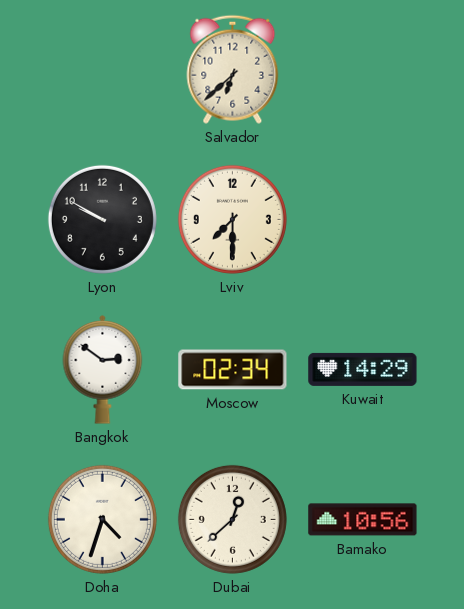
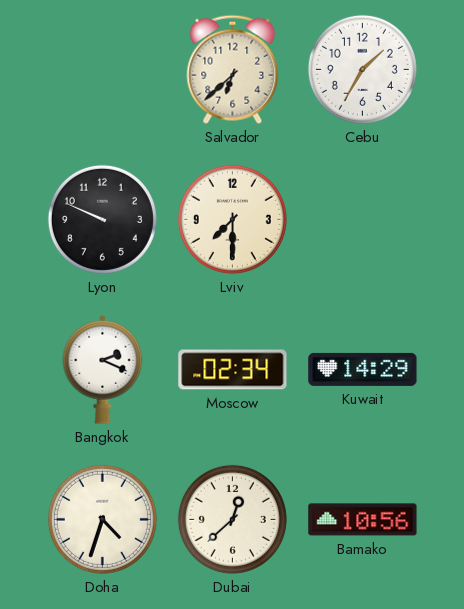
Cebu: none -> 1:35 (362, 69)
Lyon: 9:50 -> 9:49 (102, 219)
Bangkok: 2:51 -> 2:19 (103, 369)
